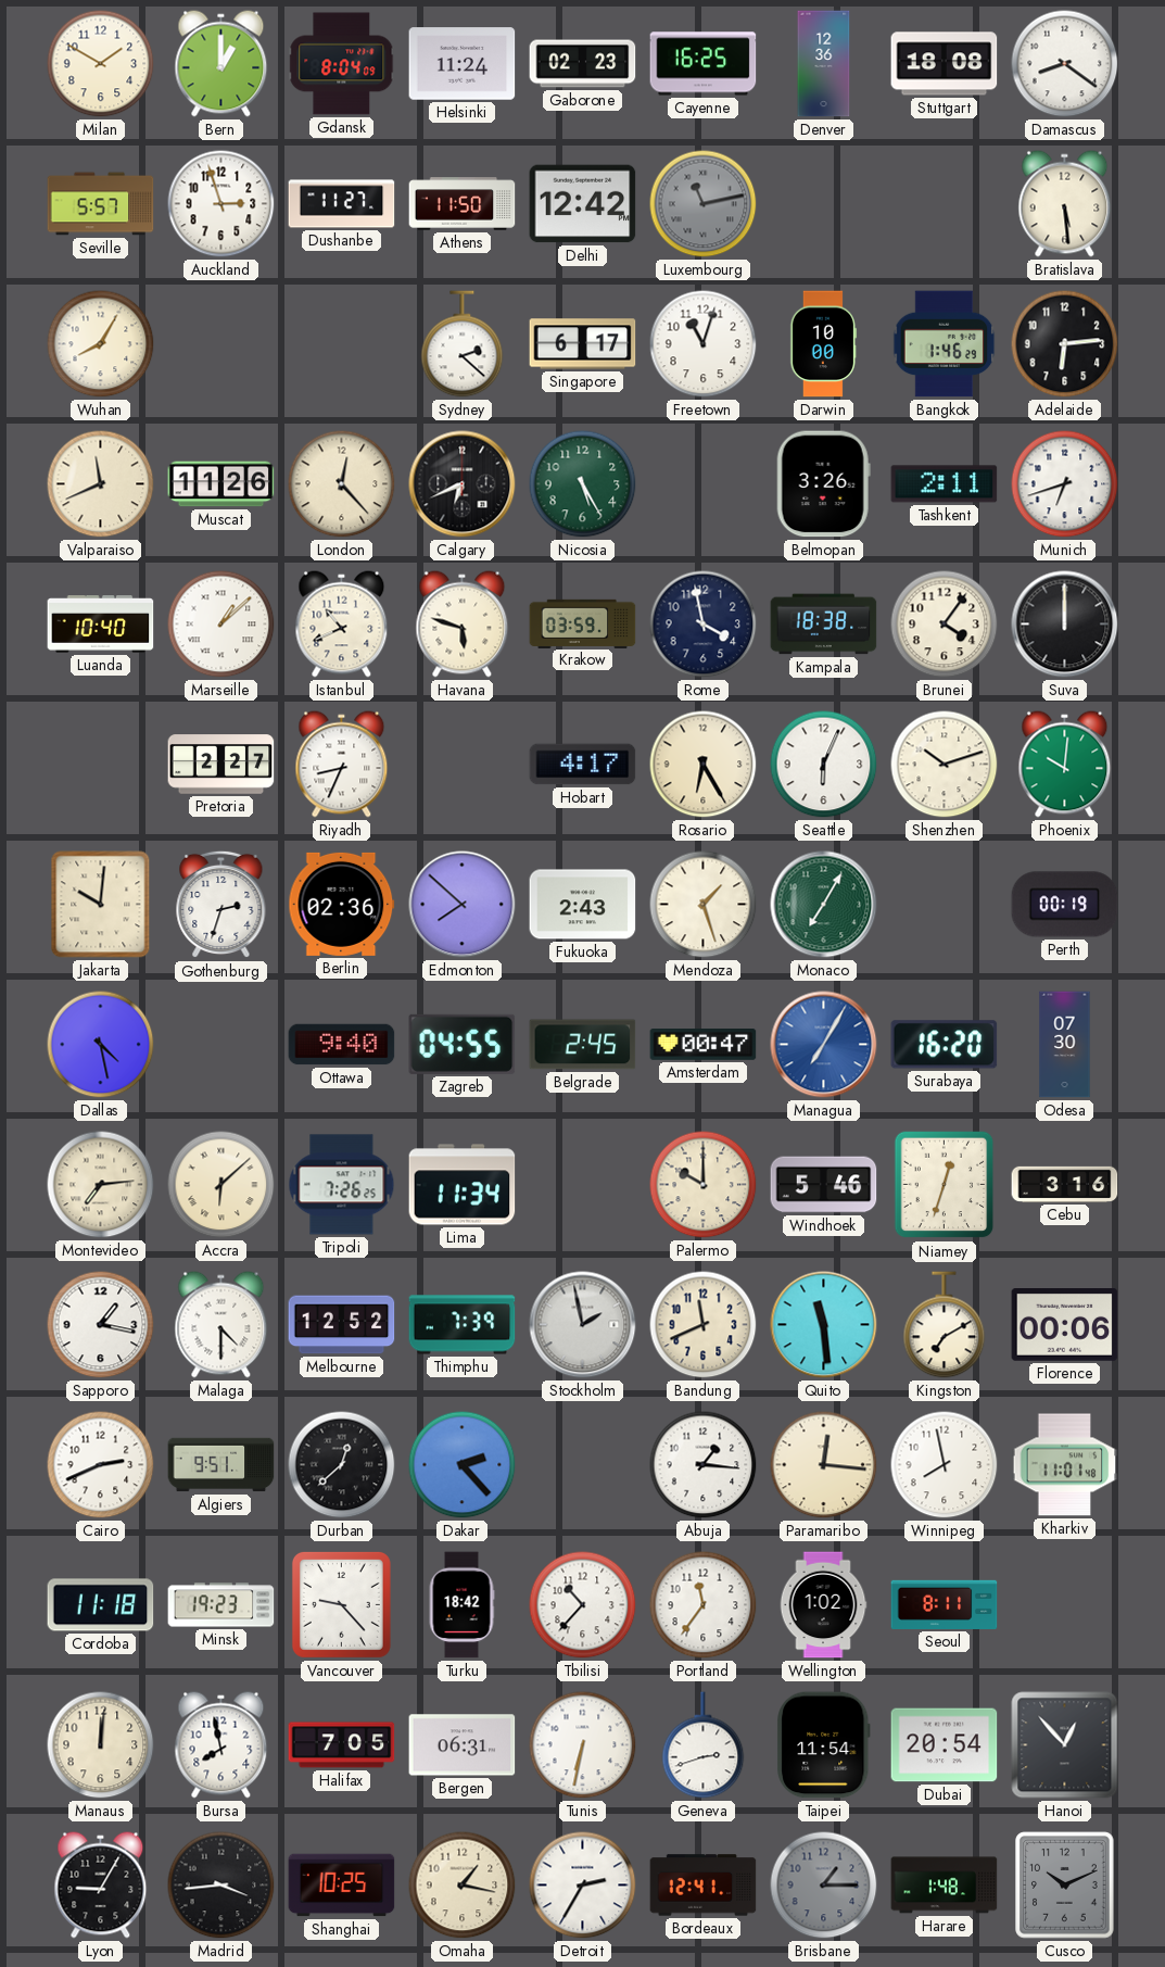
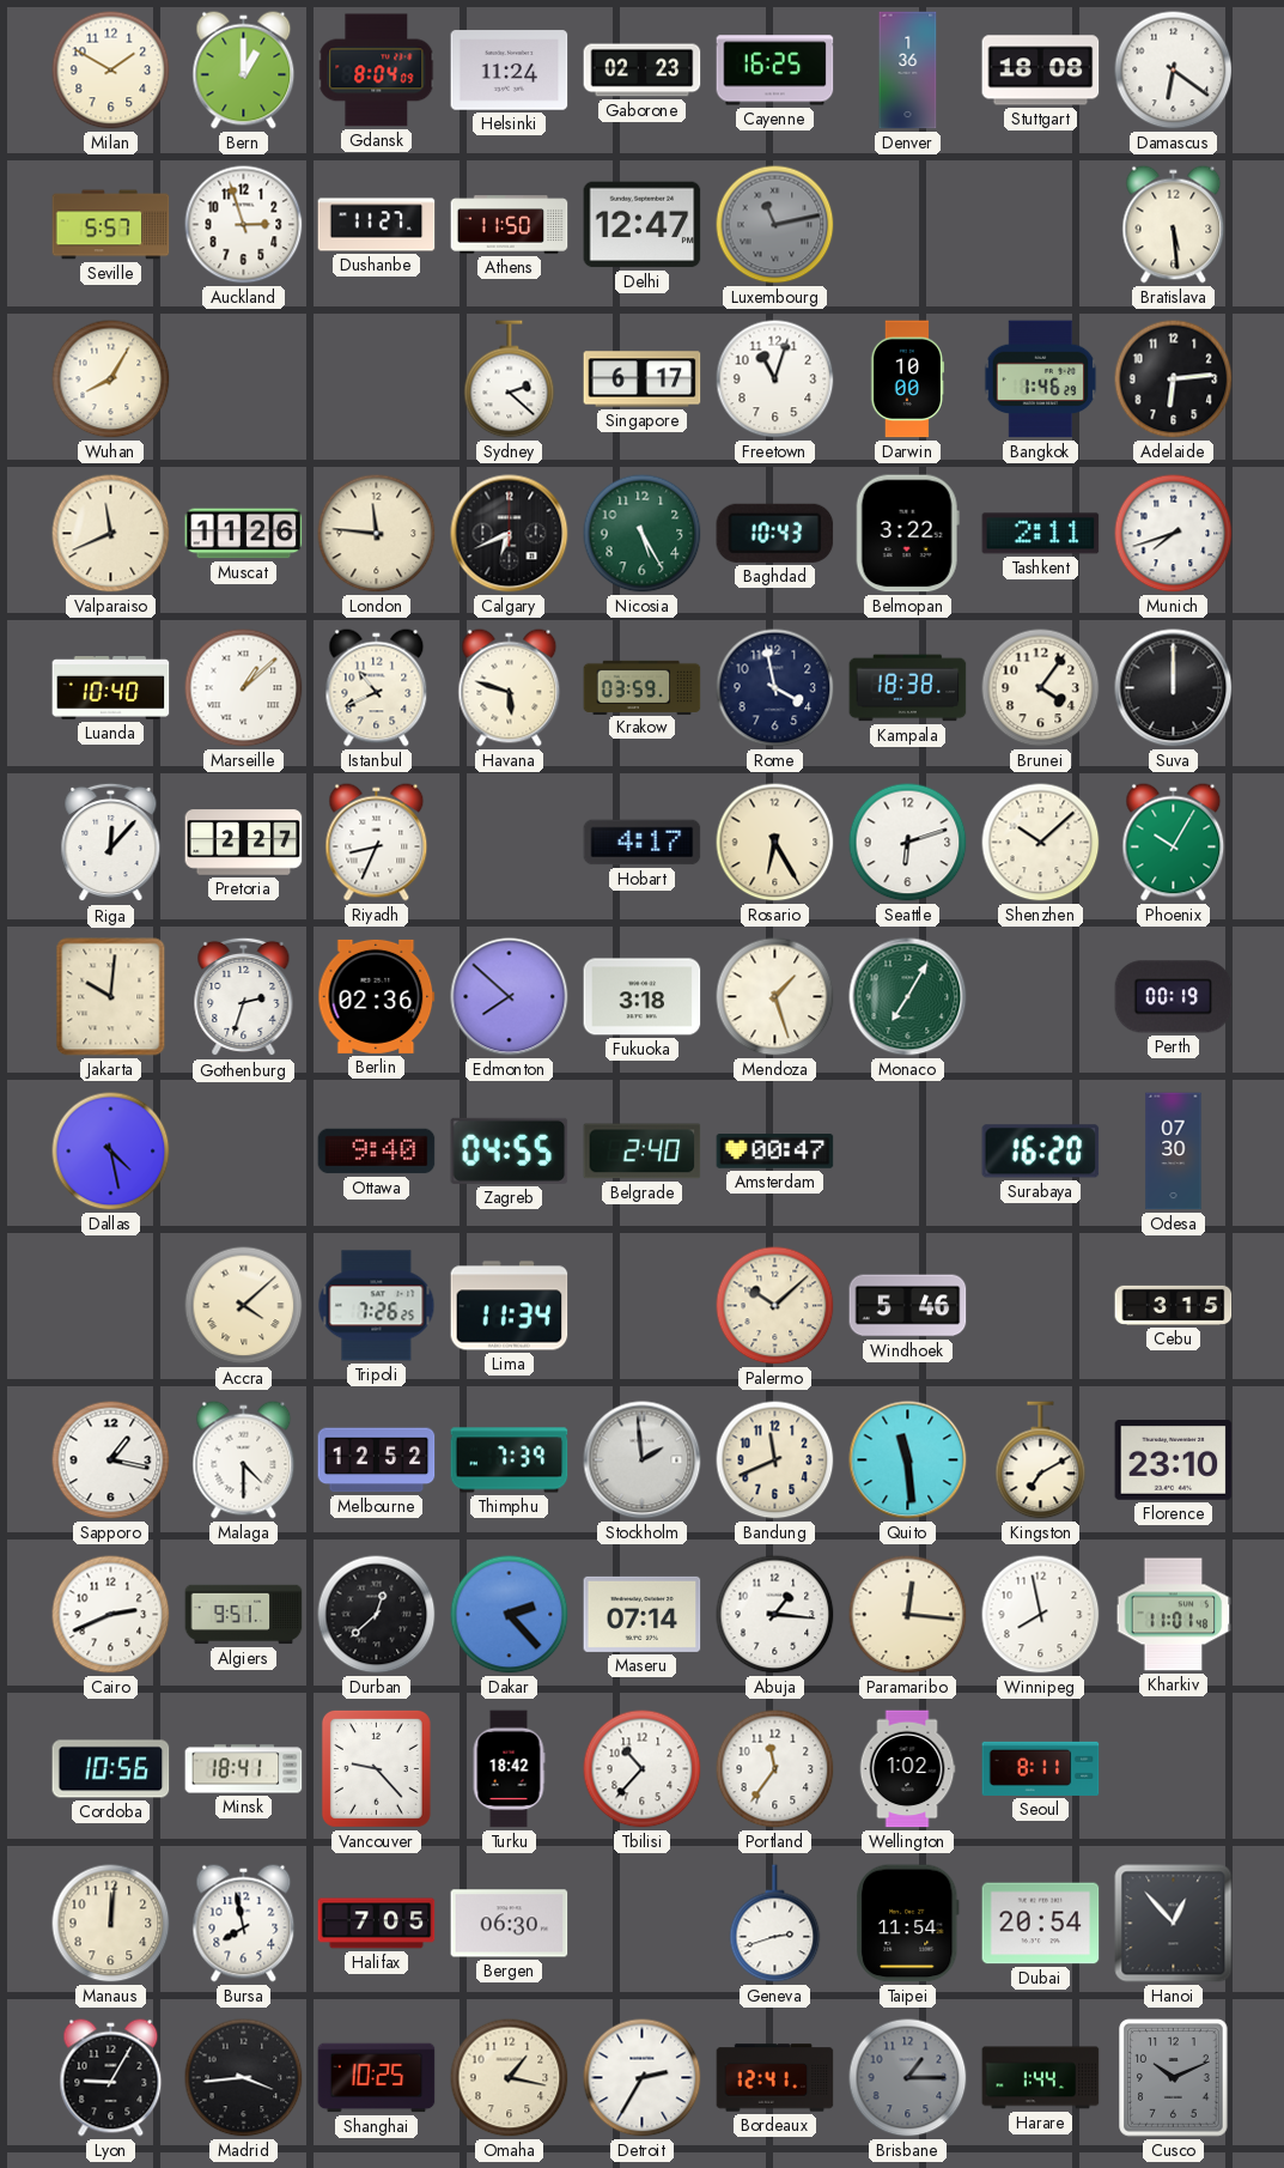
Denver: 12:36 -> 1:36 (908, 71)
Damascus: 8:21 -> 6:21 (1174, 71)
Delhi: 12:42 -> 12:47 (643, 225)
London: 12:23 -> 11:46 (377, 534)
Baghdad: none -> 10:43 (775, 533)
Belmopan: 3:26 -> 3:22 (907, 534)
Munich: 6:42 -> 7:42 (1174, 534)
Riga: none -> 12:07 (111, 843)
Seattle: 6:04 -> 6:12 (908, 843)
Shenzhen: 10:12 -> 10:08 (1041, 843)
Phoenix: 10:01 -> 10:05 (1174, 843)
Fukuoka: 2:43 -> 3:18 (643, 997)
Belgrade: 2:45 -> 2:40 (643, 1152)
Managua: 7:05 -> none (824, 1045)
Montevideo: 7:14 -> none (101, 1185)
Accra: 6:08 -> 4:08 (244, 1306)
Palermo: 10:00 -> 10:08 (775, 1306)
Niamey: 12:33 -> none (945, 1185)
Cebu: 3:16 -> 3:15 (1174, 1305)
Stockholm: 1:58 -> 1:59 (643, 1460)
Florence: 00:06 -> 23:10 (1174, 1460)
Maseru: none -> 07:14 (643, 1614)
Cordoba: 11:18 -> 10:56 (111, 1769)
Minsk: 19:23 -> 18:41 (244, 1769)
Bergen: 06:31 -> 06:30 (510, 1924)
Tunis: 6:32 -> none (583, 1745)
Harare: 1:48 -> 1:44 (1041, 2078)
